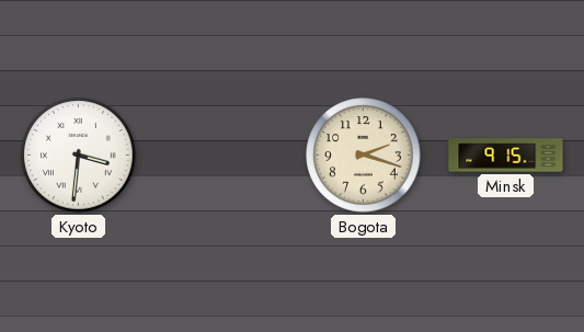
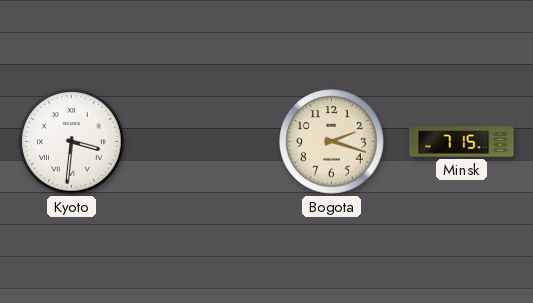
Minsk: 9:15 -> 7:15 (462, 142)
